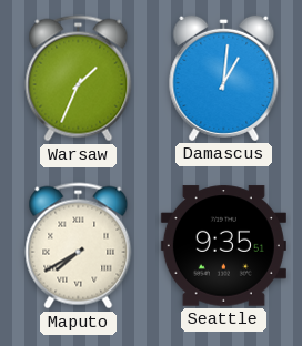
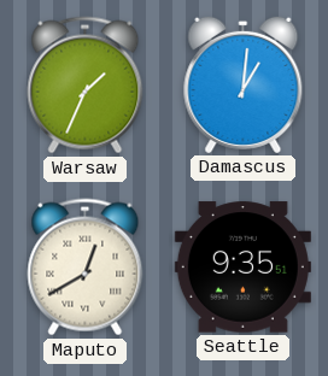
Maputo: 7:40 -> 12:40 (86, 268)
